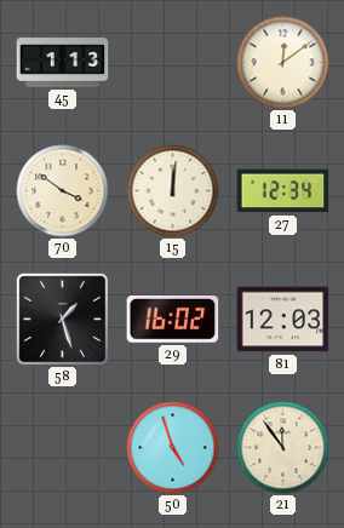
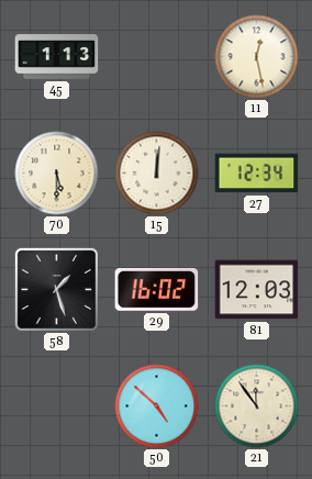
11: 12:09 -> 12:28 (257, 57)
70: 3:51 -> 5:30 (57, 174)
50: 4:57 -> 4:52 (157, 406)
